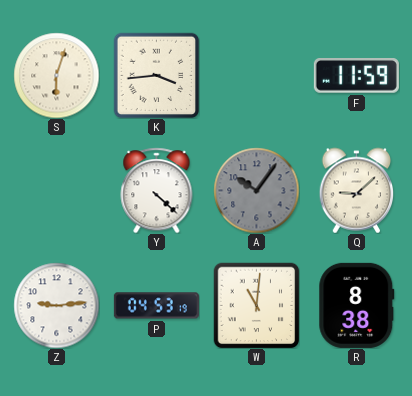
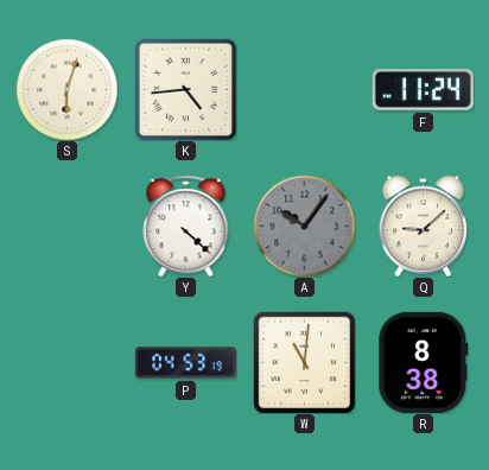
K: 3:44 -> 4:44 (185, 89)
F: 11:59 -> 11:24 (423, 90)
Z: 9:14 -> none (56, 305)
